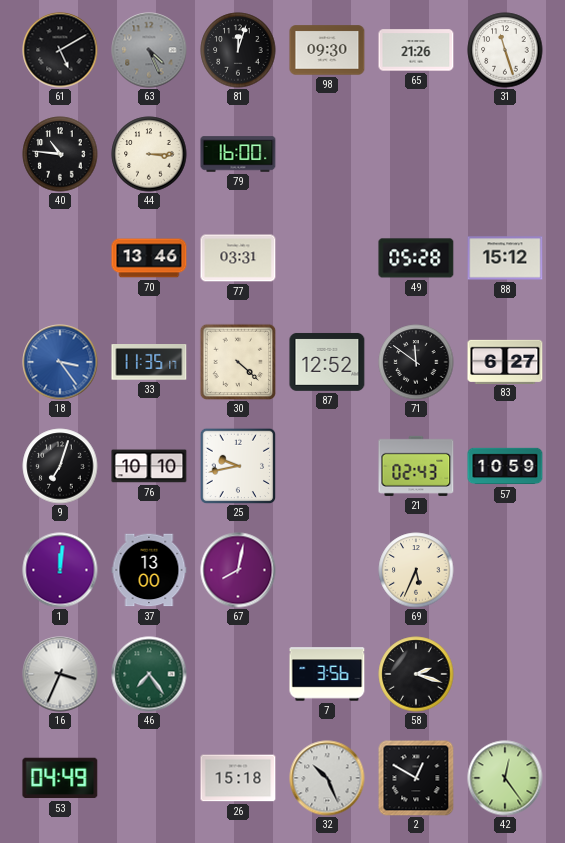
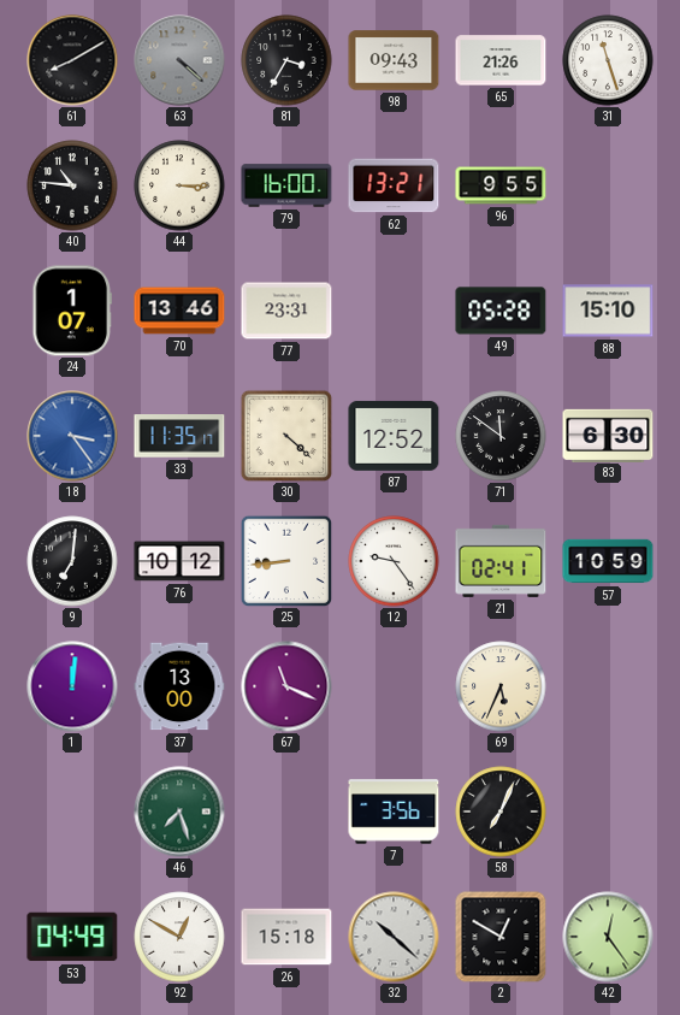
61: 5:10 -> 8:10 (72, 60)
63: 4:26 -> 4:22 (179, 60)
81: 12:03 -> 3:35 (286, 60)
98: 09:30 -> 09:43 (394, 60)
62: none -> 13:21 (394, 185)
96: none -> 9:55 (501, 185)
24: none -> 1:07 (72, 311)
77: 03:31 -> 23:31 (286, 311)
88: 15:12 -> 15:10 (608, 311)
83: 6:27 -> 6:30 (608, 435)
9: 7:03 -> 7:01 (72, 561)
76: 10:10 -> 10:12 (179, 561)
25: 9:43 -> 8:44 (286, 561)
12: none -> 9:24 (394, 561)
21: 02:43 -> 02:41 (501, 561)
67: 8:02 -> 11:19 (286, 686)
16: 3:34 -> none (60, 674)
46: 7:24 -> 7:27 (179, 812)
58: 2:18 -> 7:04 (501, 812)
92: none -> 12:50 (179, 937)
32: 10:26 -> 10:22 (394, 937)
